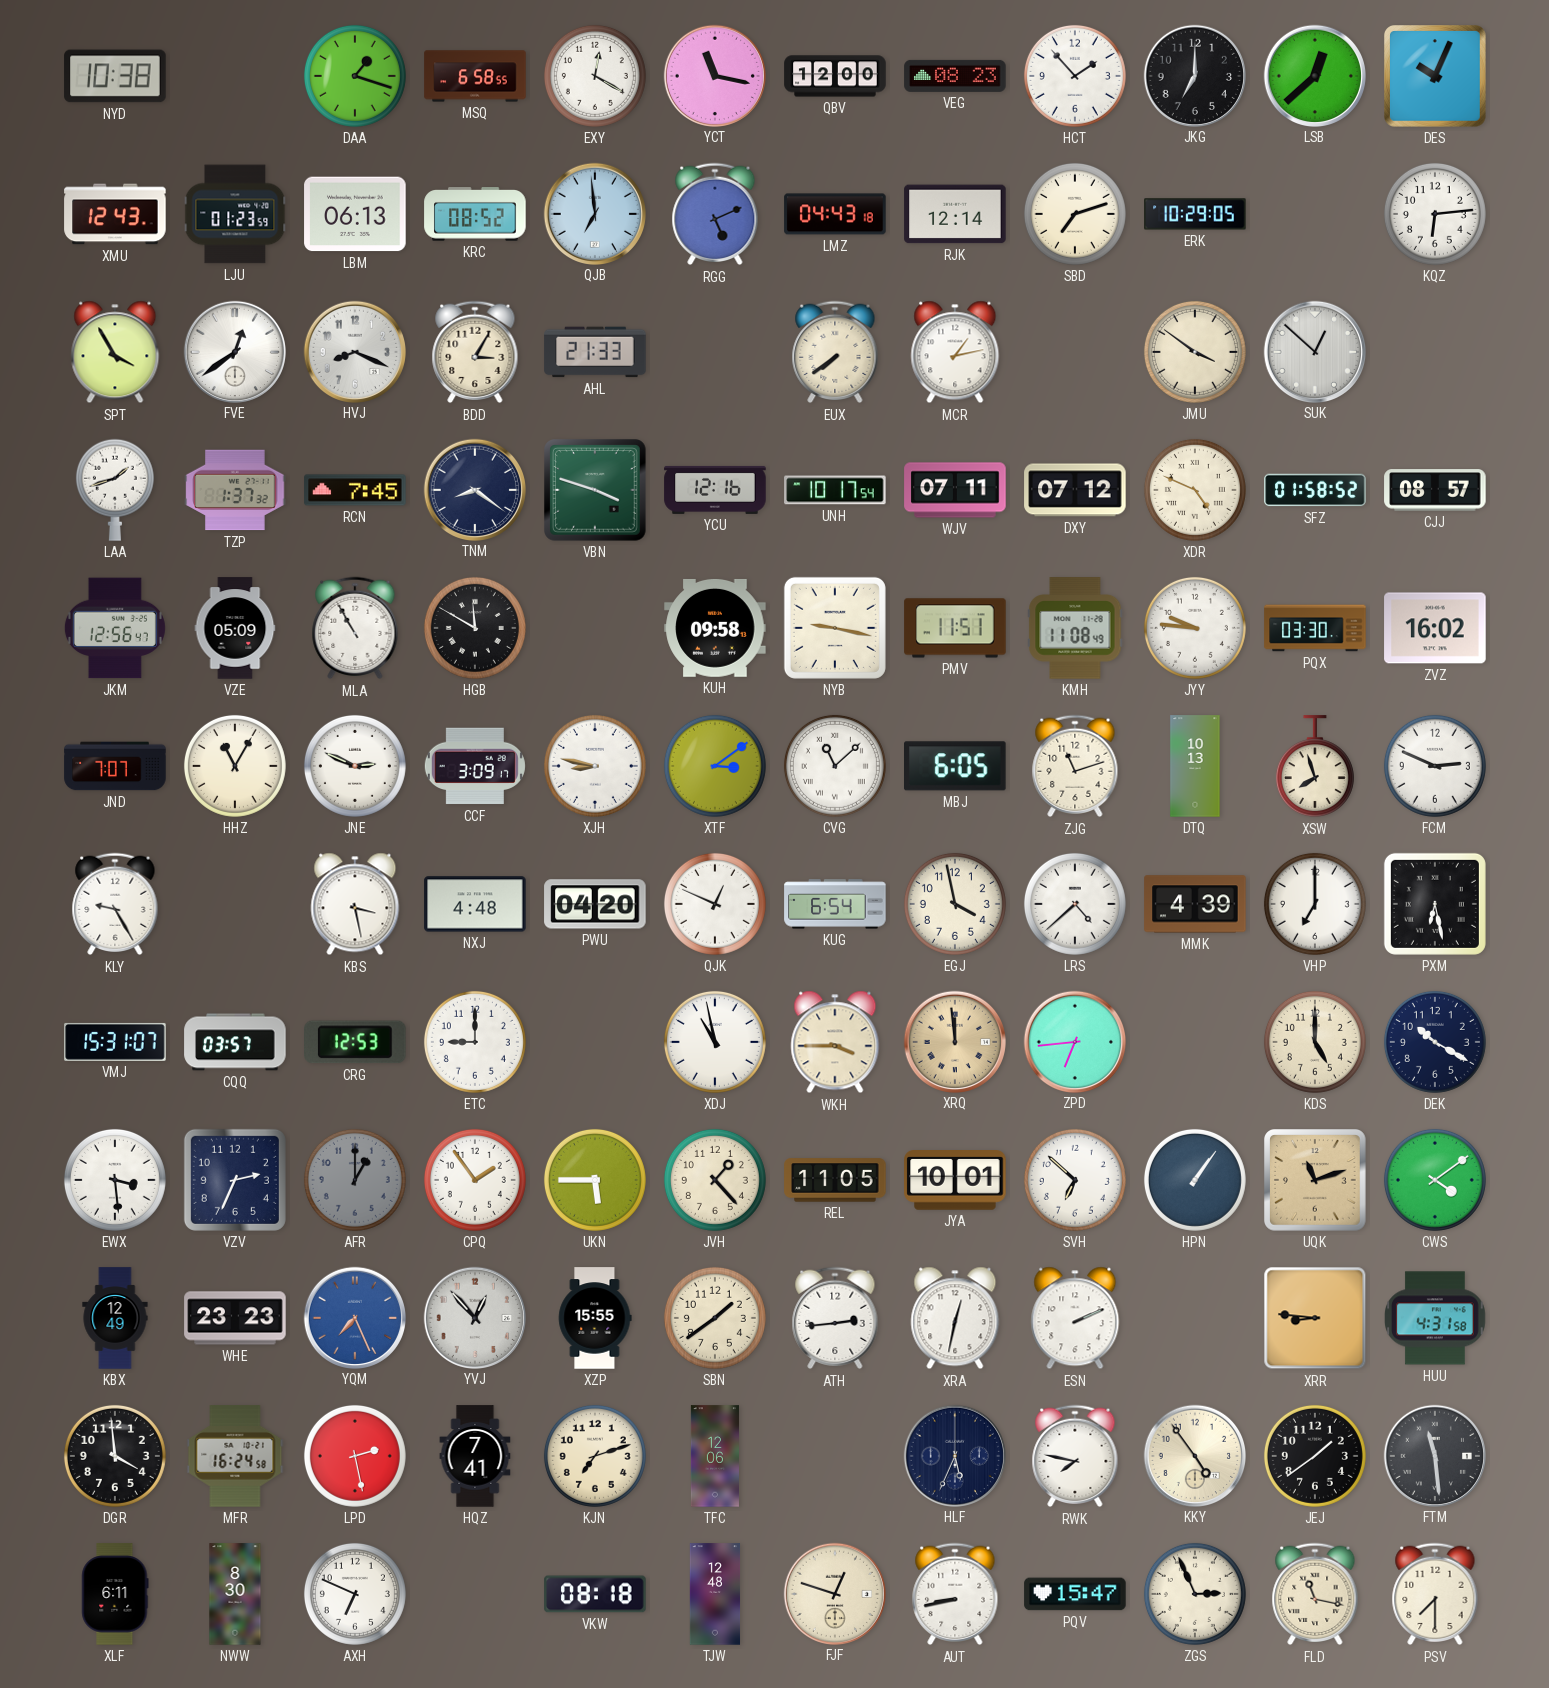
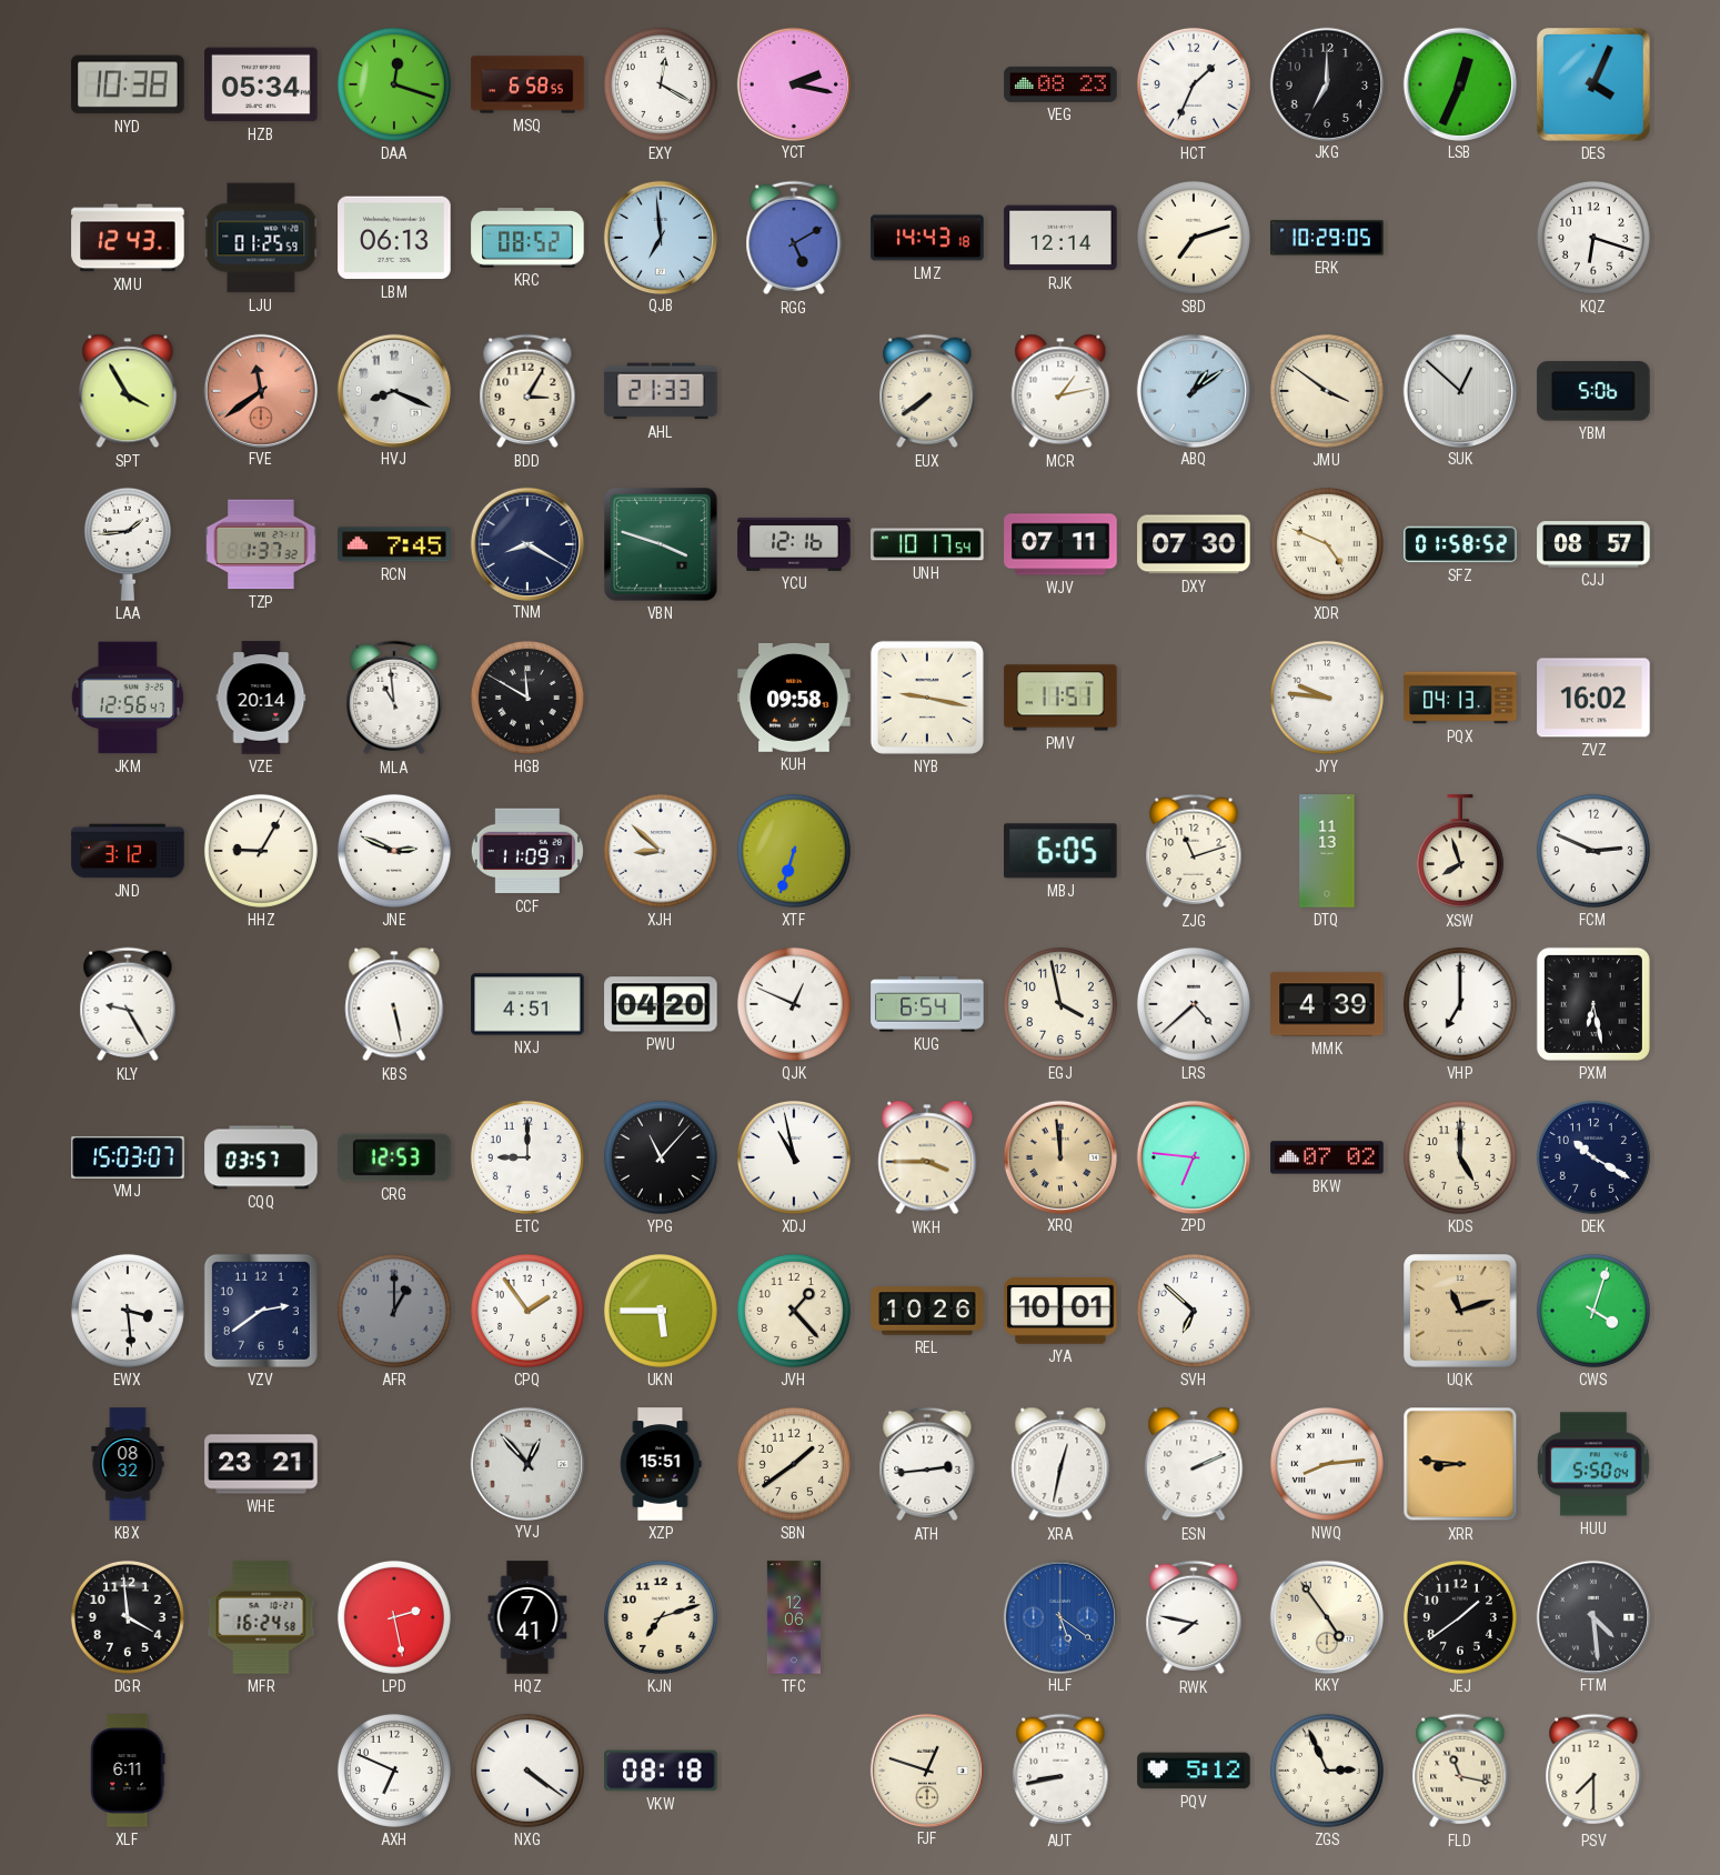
HZB: none -> 05:34 (261, 84)
DAA: 1:18 -> 12:18 (394, 84)
YCT: 11:17 -> 2:17 (793, 83)
QBV: 12:00 -> none (835, 76)
HCT: 1:53 -> 1:34 (1194, 84)
LSB: 12:38 -> 12:34 (1459, 83)
DES: 10:04 -> 4:04 (1595, 86)
LJU: 01:23 -> 01:25 (261, 238)
RGG: 5:11 -> 5:10 (794, 238)
LMZ: 04:43 -> 14:43 (927, 238)
KQZ: 6:14 -> 6:18 (1593, 238)
FVE: 12:39 -> 11:39 (260, 390)
FVE dial: white -> salmon (260, 390)
ABQ: none -> 1:09 (1193, 390)
YBM: none -> 5:06 (1593, 391)
LAA: 1:42 -> 1:44 (128, 544)
TNM: 8:21 -> 8:20 (526, 543)
DXY: 07:12 -> 07:30 (1194, 544)
VZE: 05:09 -> 20:14 (261, 698)
MLA: 10:55 -> 10:59 (394, 698)
KMH: 11:08 -> none (1075, 628)
PQX: 03:30 -> 04:13 (1460, 698)
JND: 7:07 -> 3:12 (128, 851)
HHZ: 11:05 -> 9:05 (261, 851)
CCF: 3:09 -> 11:09 (527, 851)
XJH: 8:47 -> 8:52 (661, 851)
XTF: 3:09 -> 6:33 (794, 851)
CVG: 11:08 -> none (835, 766)
DTQ: 10:13 -> 11:13 (1327, 851)
KBS: 3:28 -> 5:28 (394, 1004)
NXJ: 4:48 -> 4:51 (527, 1004)
VMJ: 15:31 -> 15:03 (128, 1157)
YPG: none -> 11:07 (661, 1157)
ZPD: 6:44 -> 6:46 (1193, 1156)
BKW: none -> 07:02 (1327, 1157)
VZV: 2:34 -> 2:39 (261, 1311)
REL: 11:05 -> 10:26 (927, 1311)
HPN: 1:06 -> none (1195, 1180)
CWS: 4:09 -> 4:03 (1593, 1311)
KBX: 12:49 -> 08:32 (128, 1464)
WHE: 23:23 -> 23:21 (261, 1464)
YQM: 7:26 -> none (354, 1317)
XZP: 15:55 -> 15:51 (661, 1464)
NWQ: none -> 8:14 (1327, 1464)
HUU: 4:31 -> 5:50 (1595, 1464)
HLF: 5:34 -> 5:21 (1059, 1616)
HLF dial: navy -> blue (1059, 1616)
FTM: 11:29 -> 4:29 (1592, 1616)
NWW: 8:30 -> none (235, 1594)
NXG: none -> 4:21 (527, 1771)
TJW: 12:48 -> none (715, 1594)
PQV: 15:47 -> 5:12 (1194, 1771)
